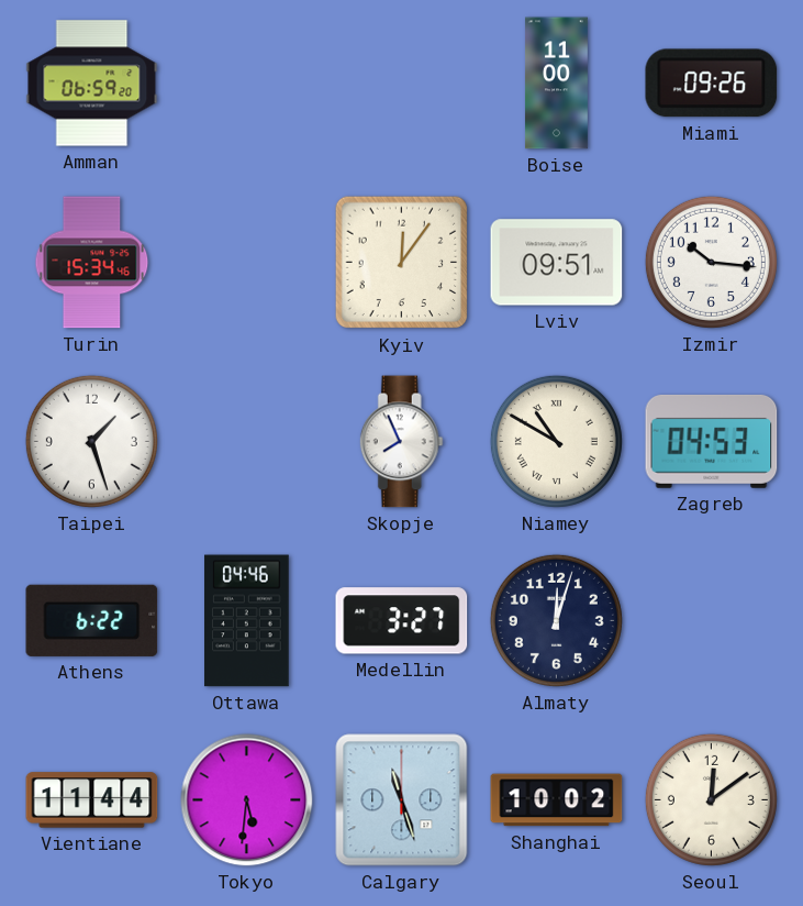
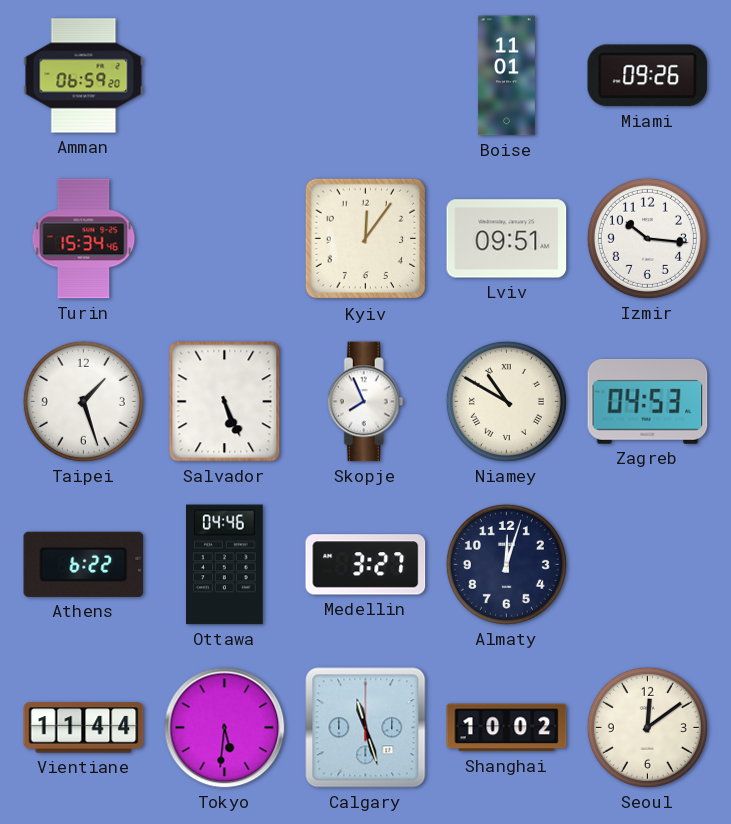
Boise: 11:00 -> 11:01 (506, 76)
Salvador: none -> 5:26 (225, 402)
